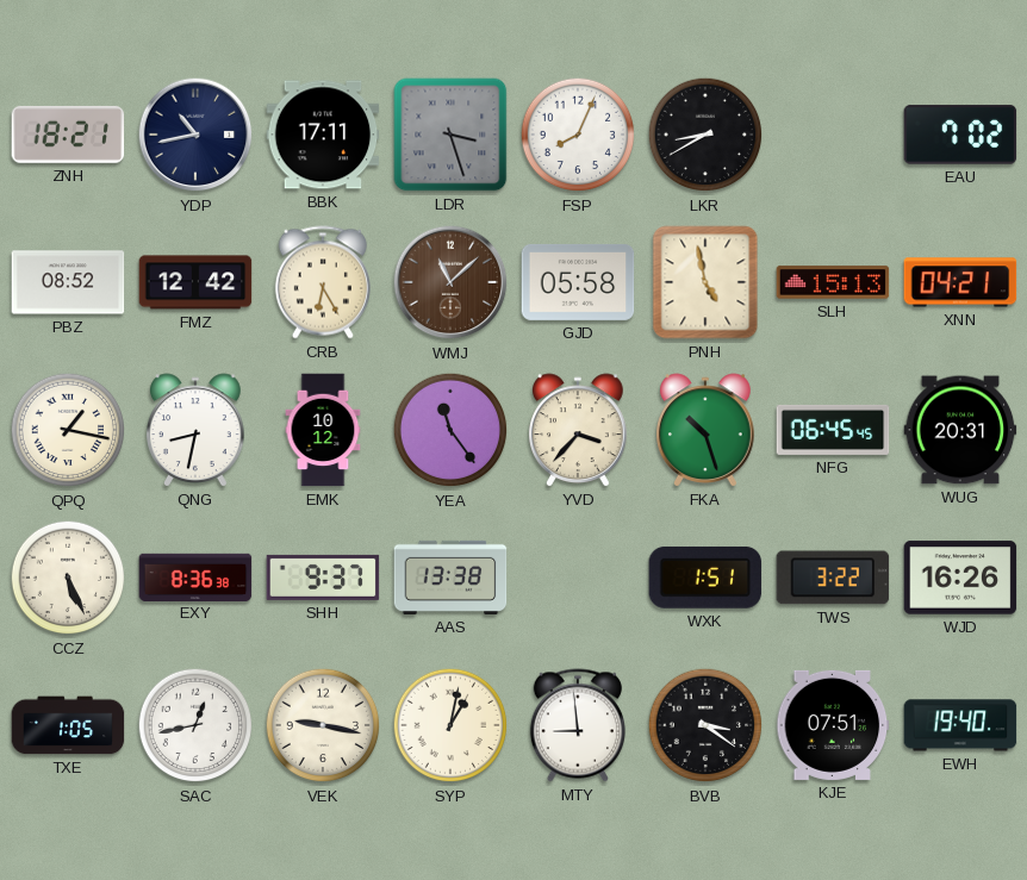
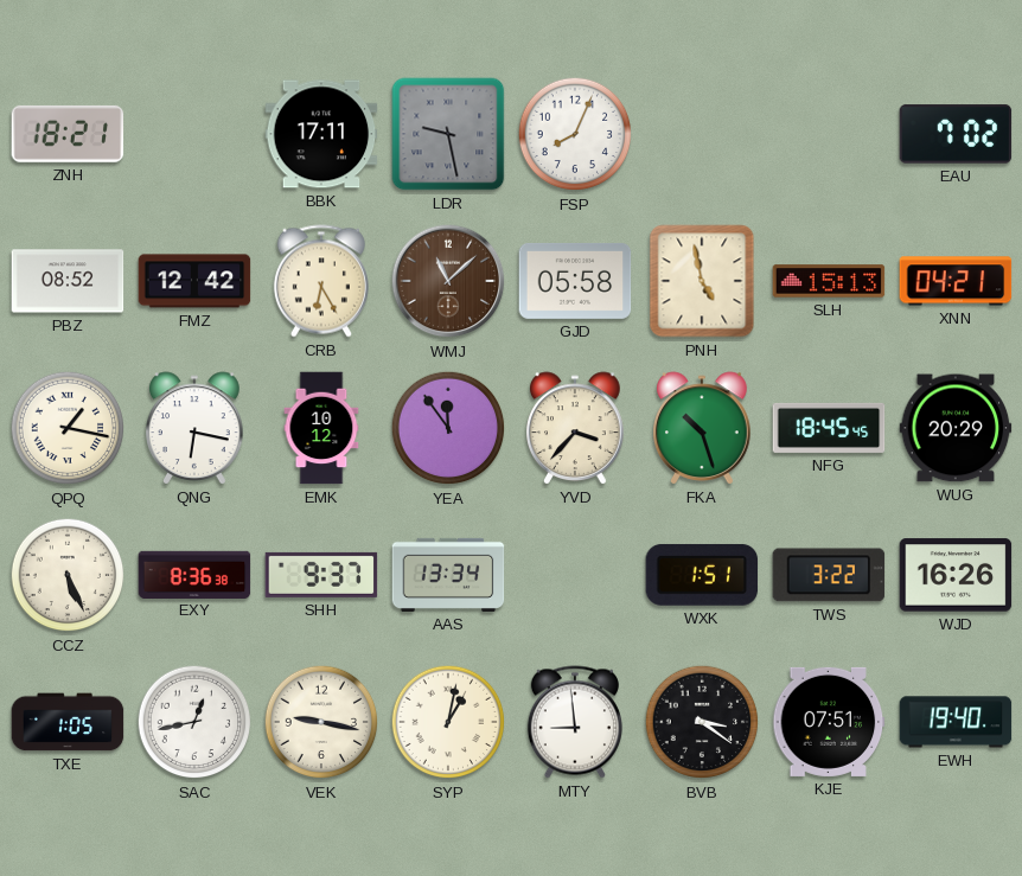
YDP: 10:43 -> none (195, 135)
LDR: 3:27 -> 9:28 (448, 134)
LKR: 8:40 -> none (705, 135)
QNG: 8:32 -> 6:17 (196, 428)
YEA: 11:24 -> 11:54 (448, 428)
NFG: 06:45 -> 18:45 (829, 428)
WUG: 20:31 -> 20:29 (956, 428)
AAS: 13:38 -> 13:34 (448, 575)
